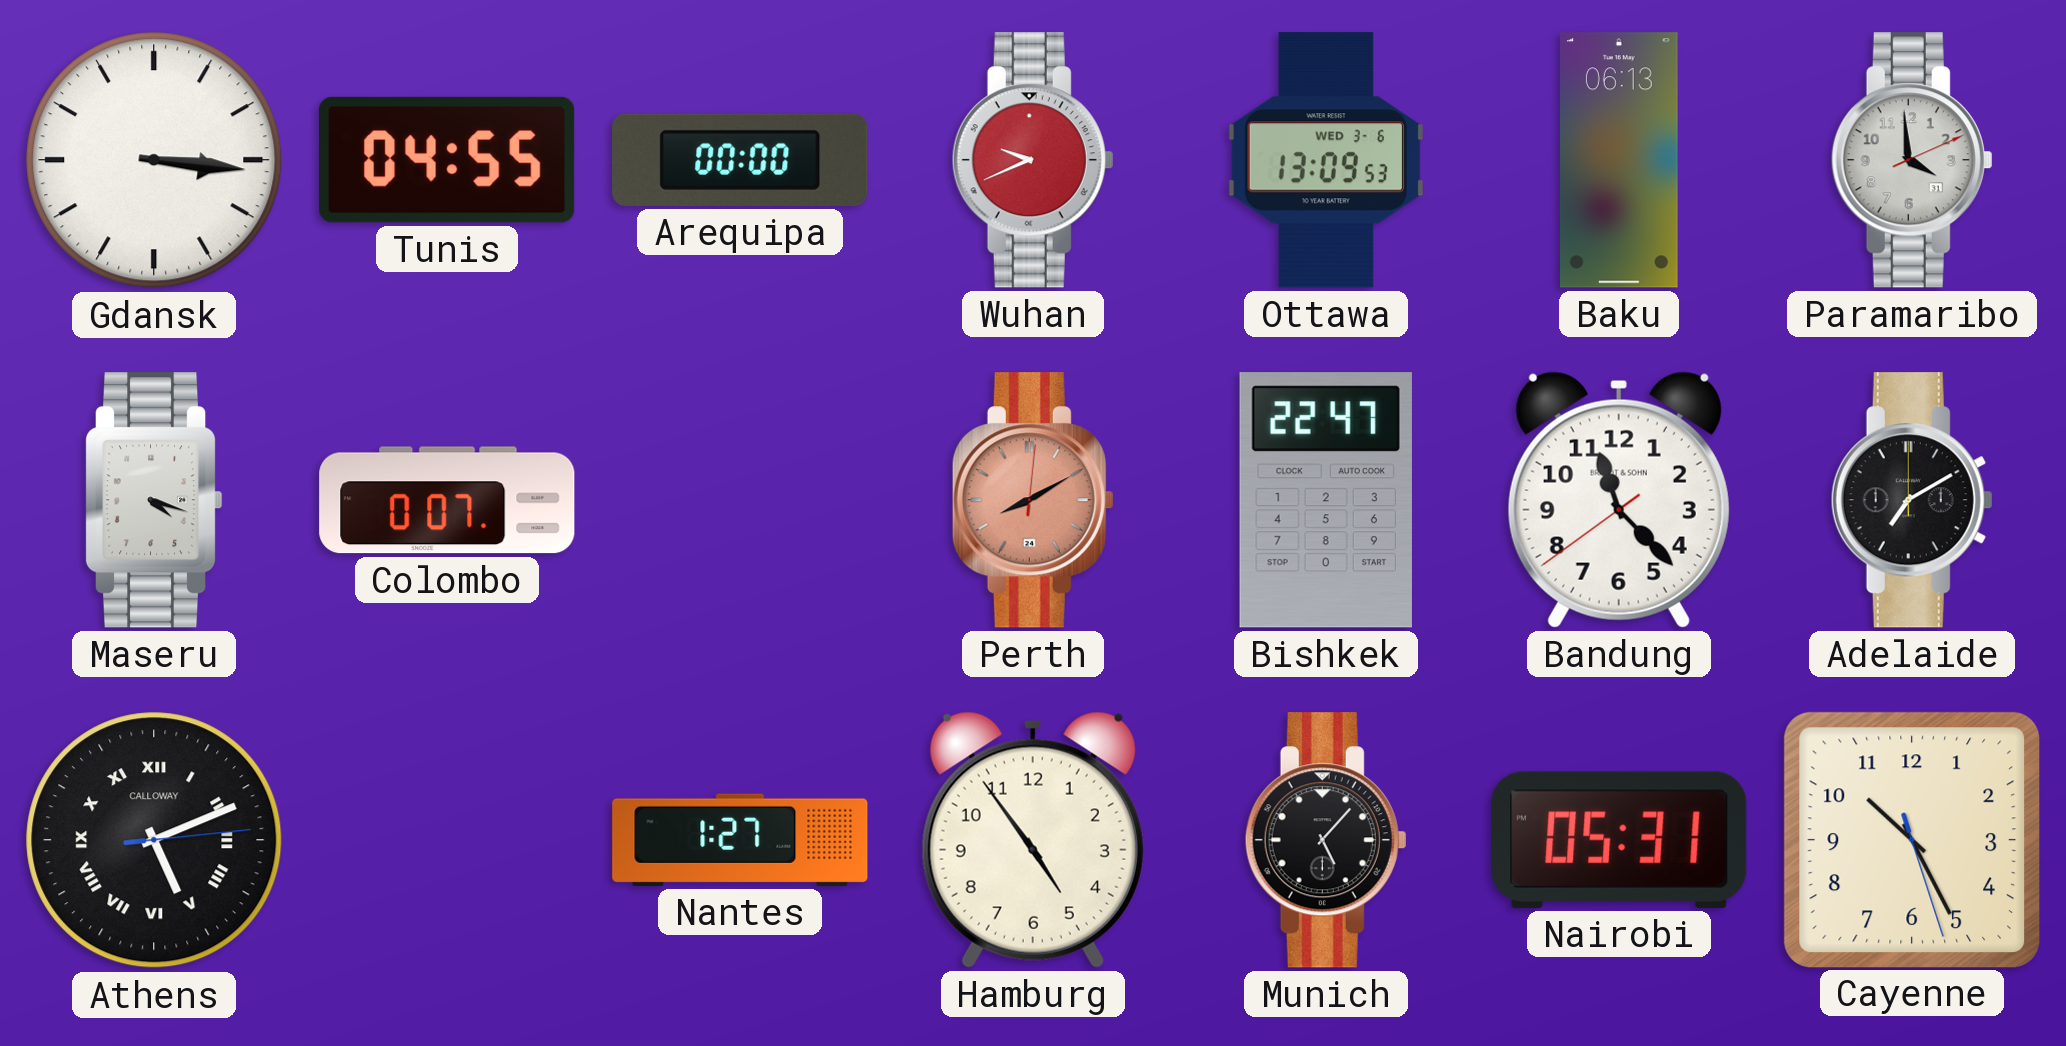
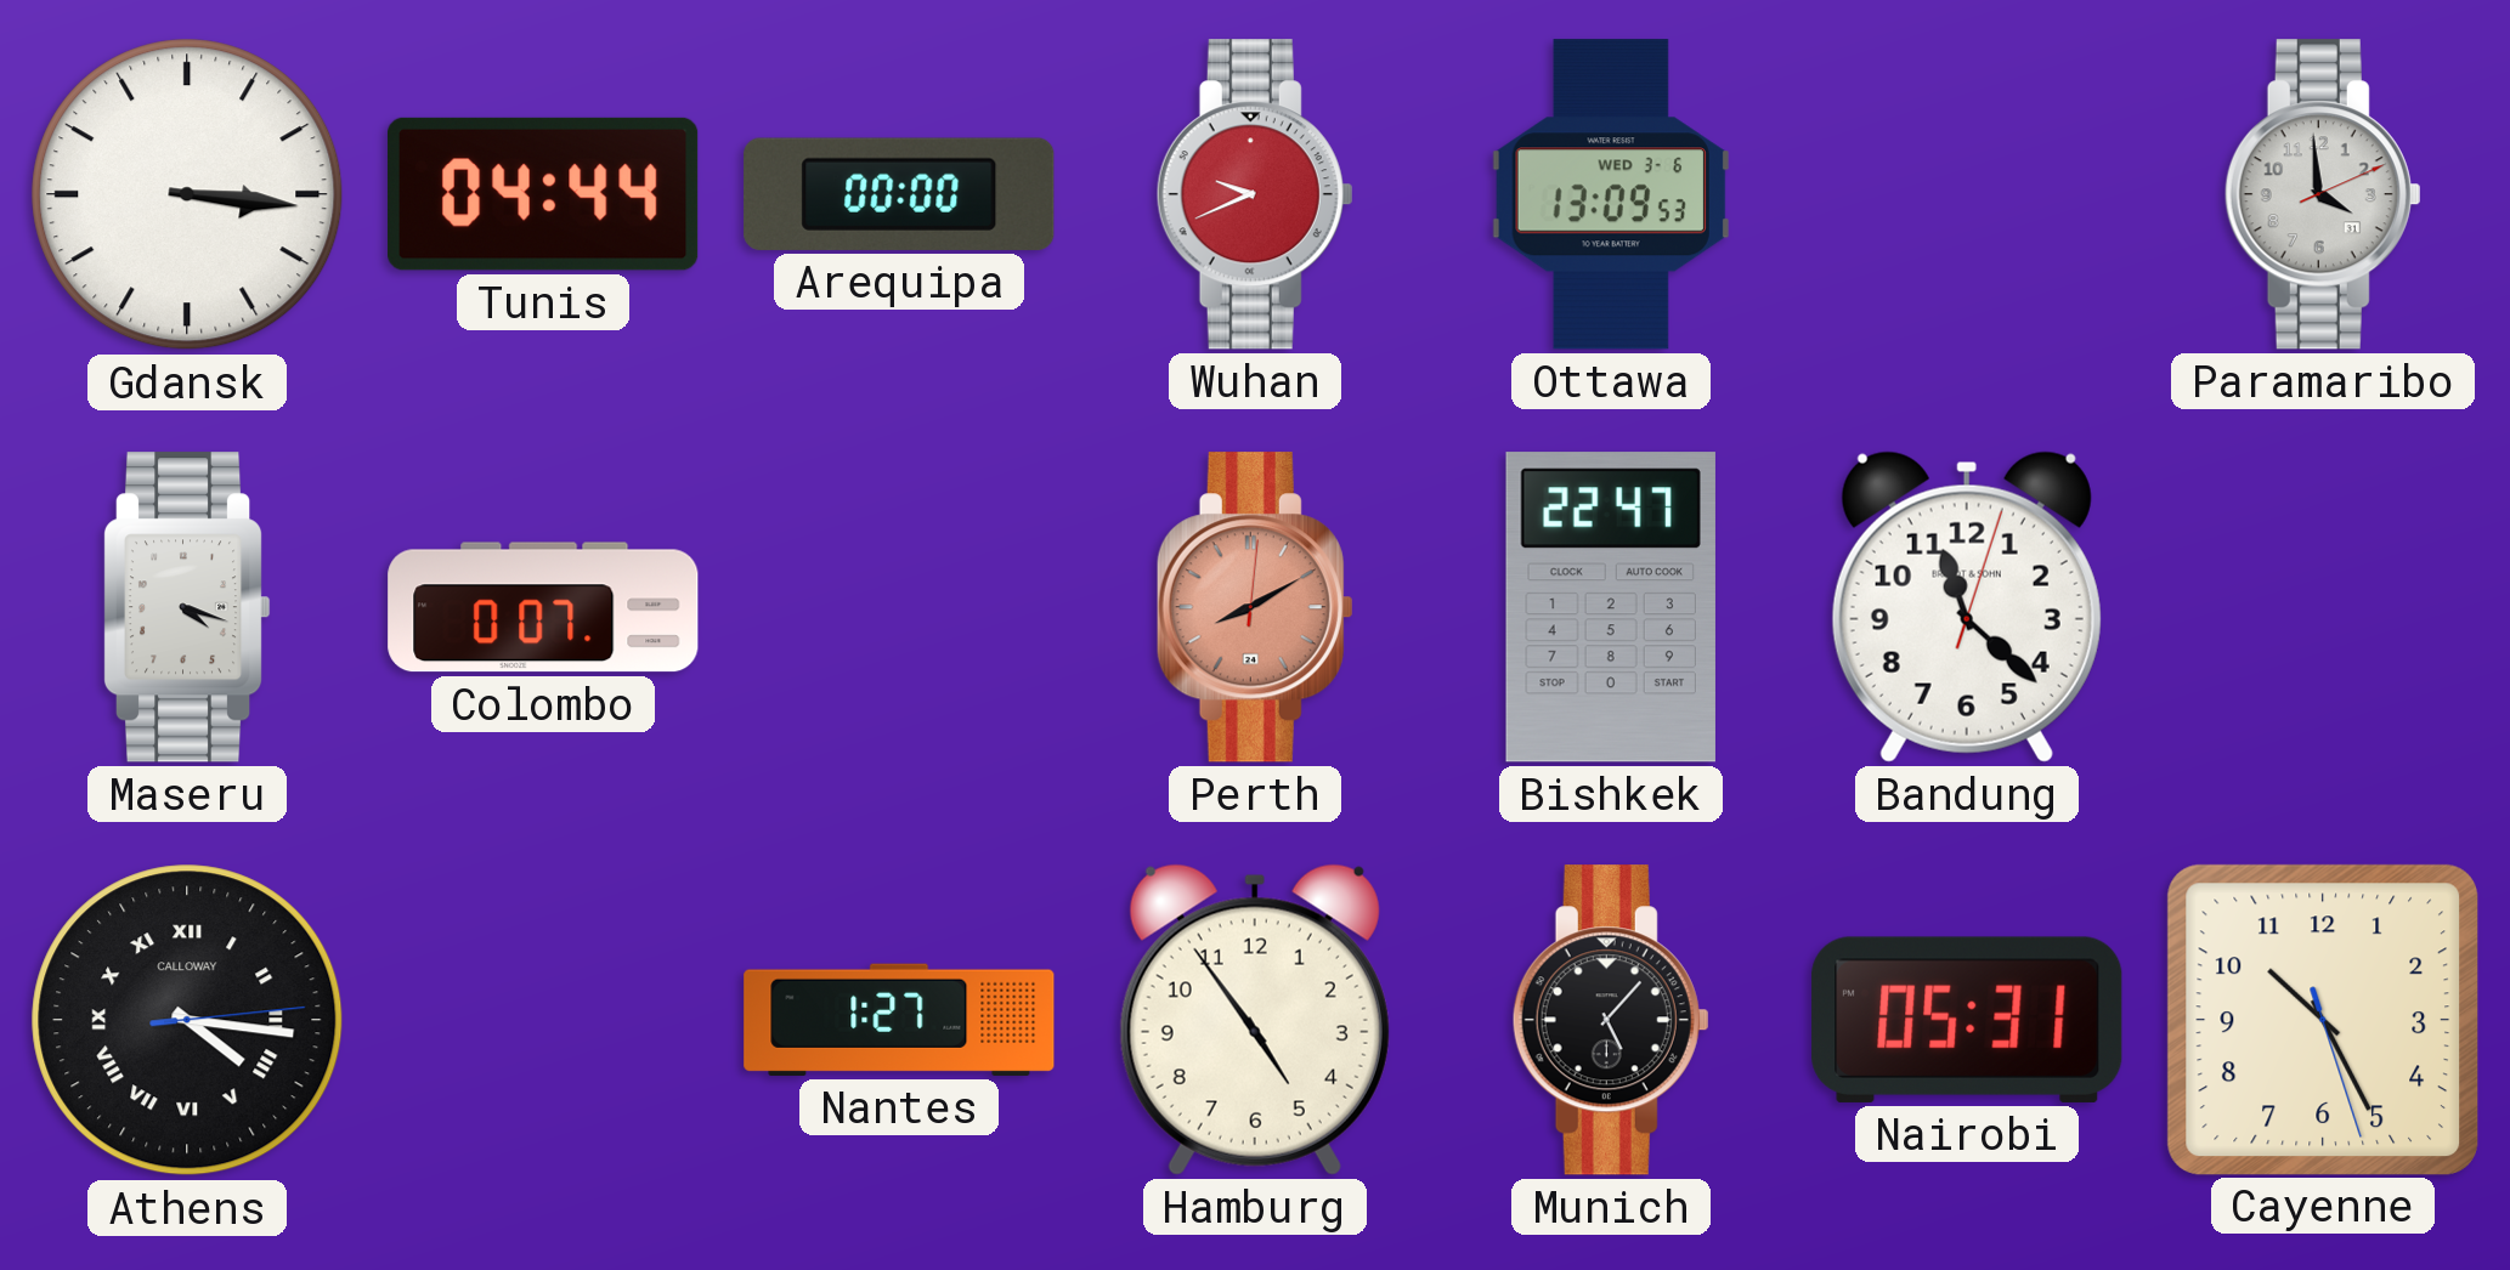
Tunis: 04:55 -> 04:44 (543, 194)
Baku: 06:13 -> none (1620, 160)
Bandung: 11:22:39 -> 11:22:03 (1967, 607)
Adelaide: 7:10 -> none (1912, 500)
Athens: 5:11 -> 4:16 (187, 1020)
